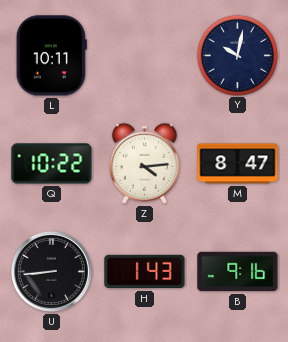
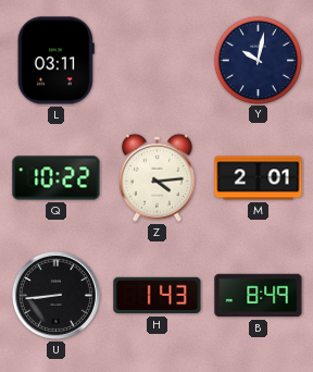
L: 10:11 -> 03:11 (55, 61)
M: 8:47 -> 2:01 (259, 178)
B: 9:16 -> 8:49 (259, 296)
